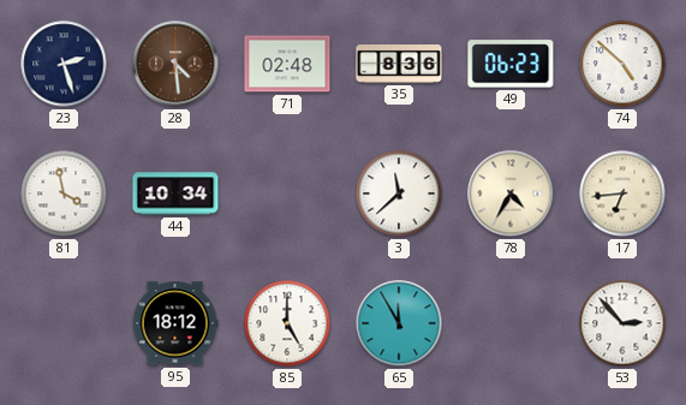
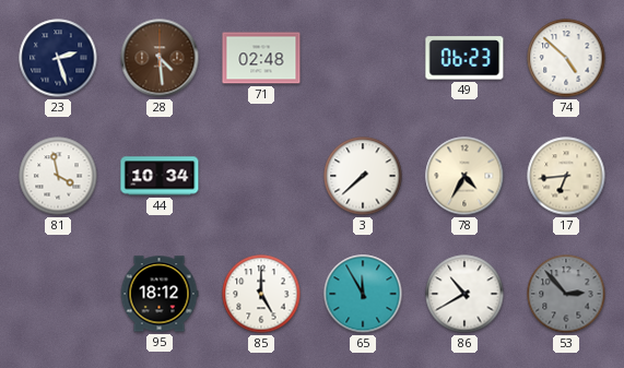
35: 8:36 -> none (399, 65)
3: 11:38 -> 7:38 (363, 176)
86: none -> 10:40 (464, 294)
53 dial: white -> grey (566, 294)
